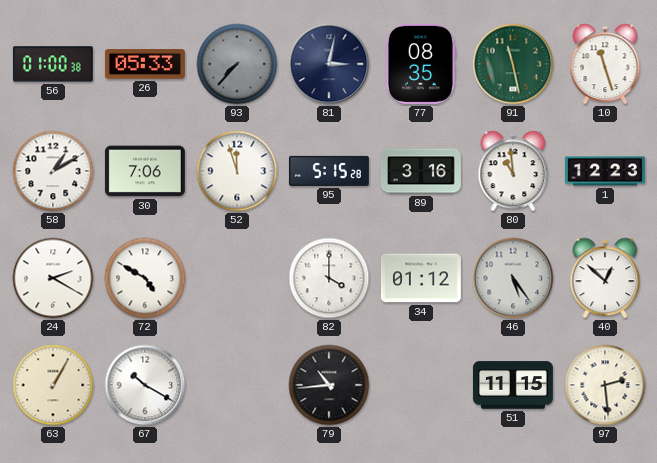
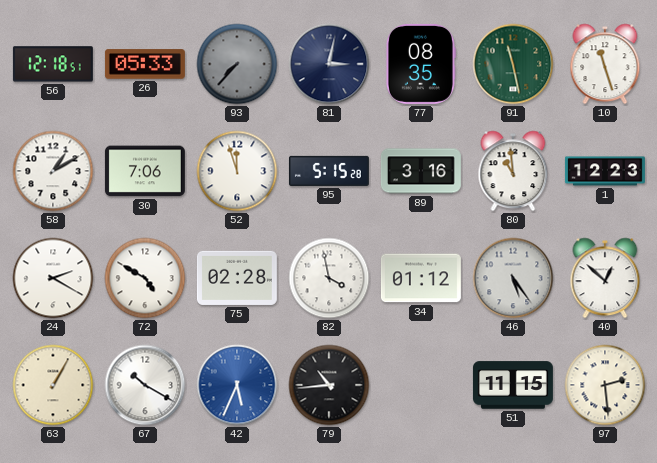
56: 01:00 -> 12:18 (53, 64)
75: none -> 02:28 (237, 278)
82: 4:00 -> 3:58 (329, 278)
42: none -> 5:34 (237, 385)
